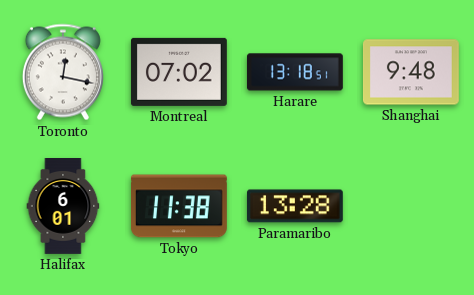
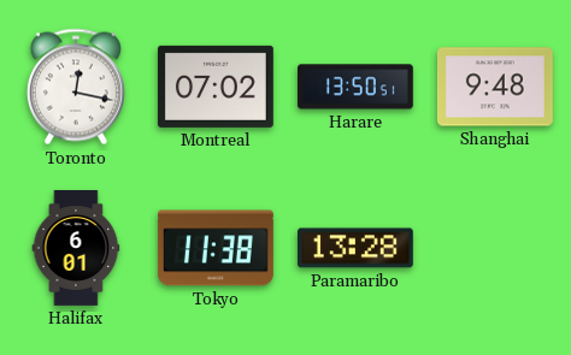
Harare: 13:18 -> 13:50 (355, 87)
